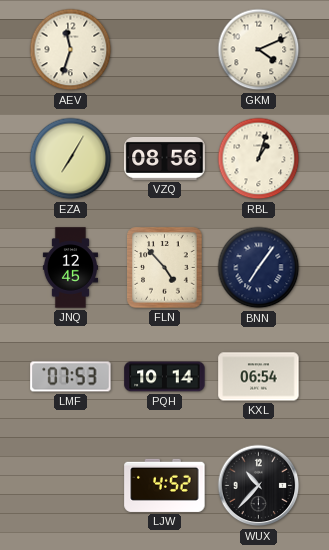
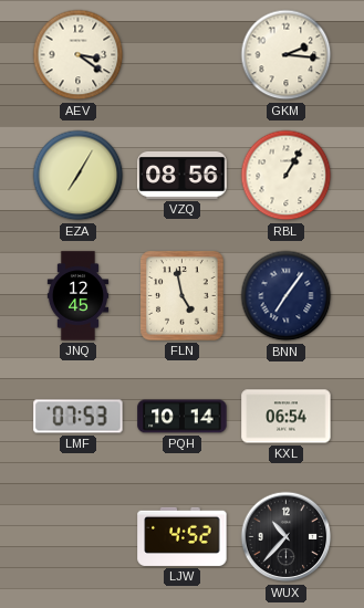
AEV: 11:33 -> 3:21 (79, 55)
GKM: 4:11 -> 2:16 (287, 55)
RBL: 1:03 -> 1:05 (287, 176)
FLN: 4:53 -> 4:58 (183, 296)
